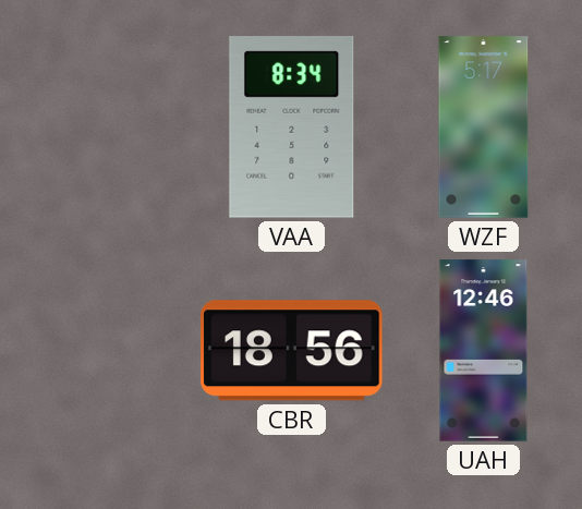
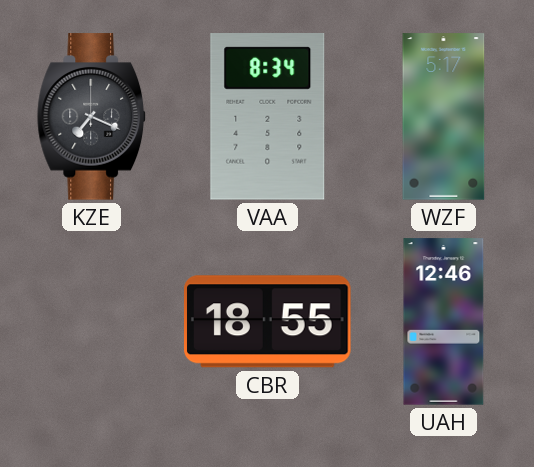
KZE: none -> 7:19 (92, 117)
CBR: 18:56 -> 18:55 (268, 322)
